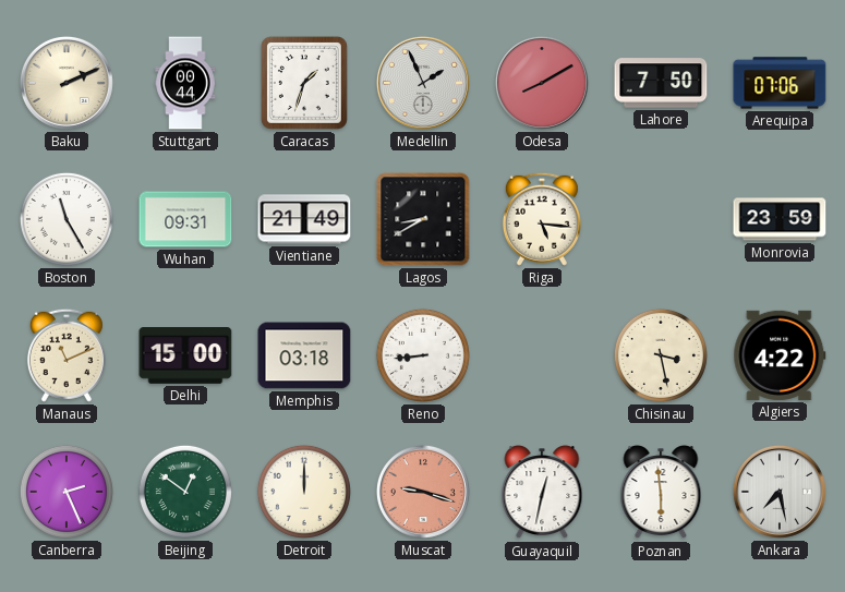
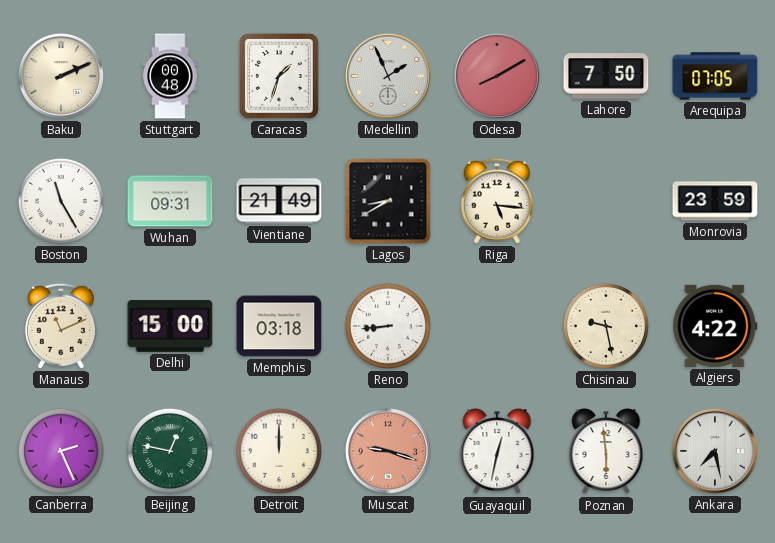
Stuttgart: 00:44 -> 00:48 (170, 76)
Arequipa: 07:06 -> 07:05 (715, 76)
Chisinau: 3:28 -> 9:28 (606, 326)
Beijing: 12:51 -> 12:47 (170, 451)
